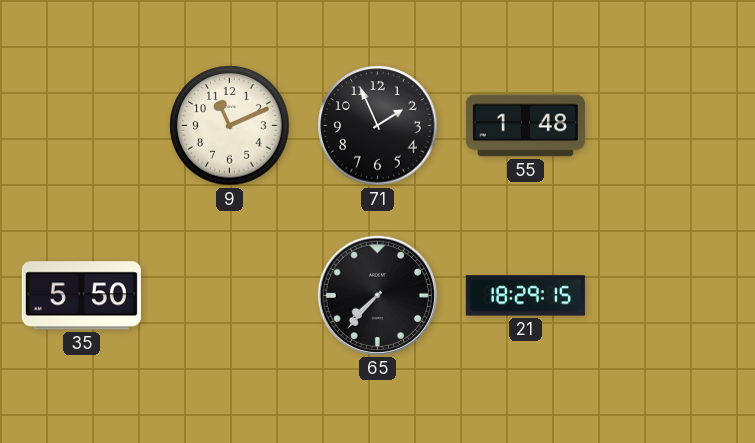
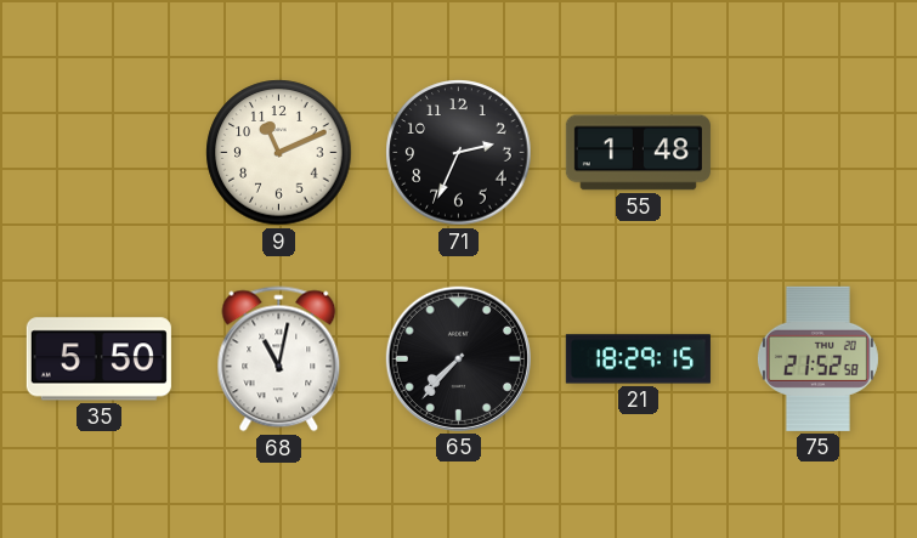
71: 1:56 -> 2:34 (459, 153)
68: none -> 11:02 (279, 359)
75: none -> 21:52 (817, 358)
